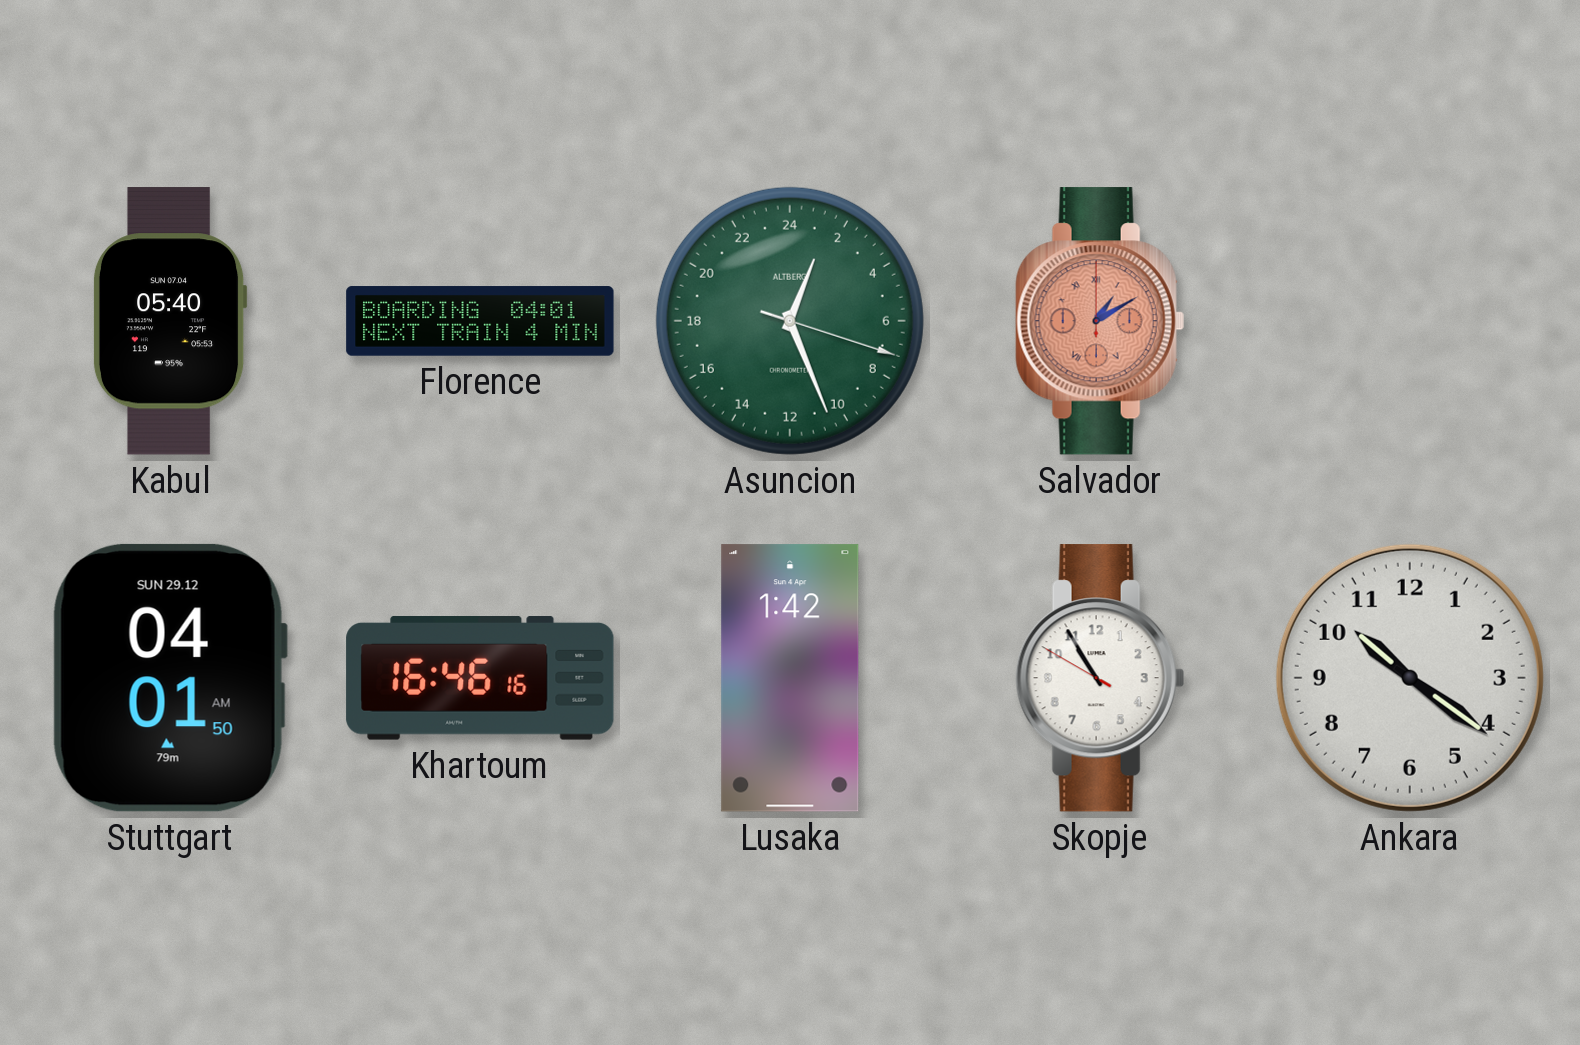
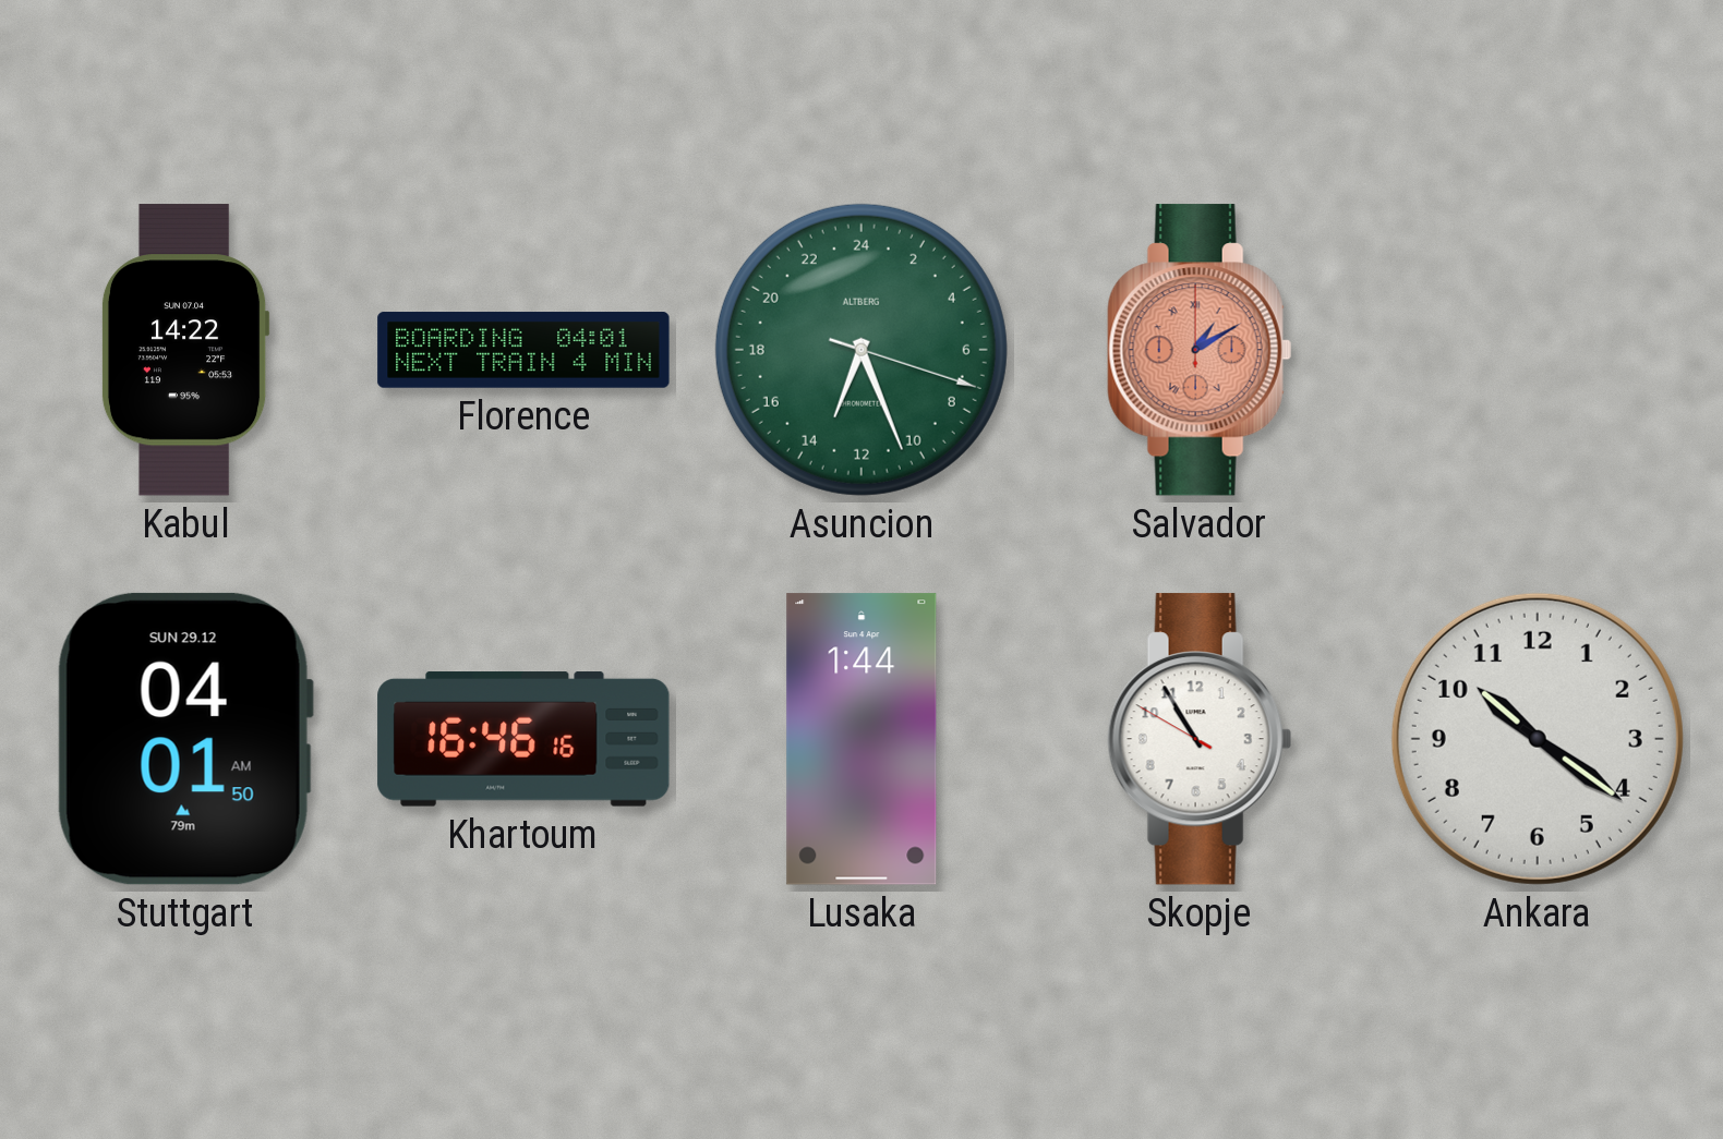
Kabul: 05:40 -> 14:22 (185, 350)
Asuncion: 1:26 -> 13:26 (861, 350)
Lusaka: 1:42 -> 1:44 (861, 739)
